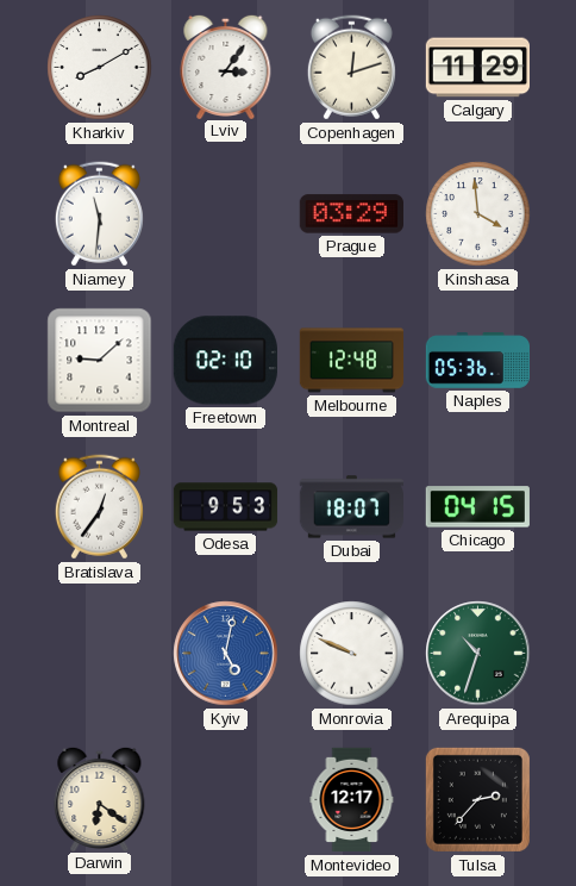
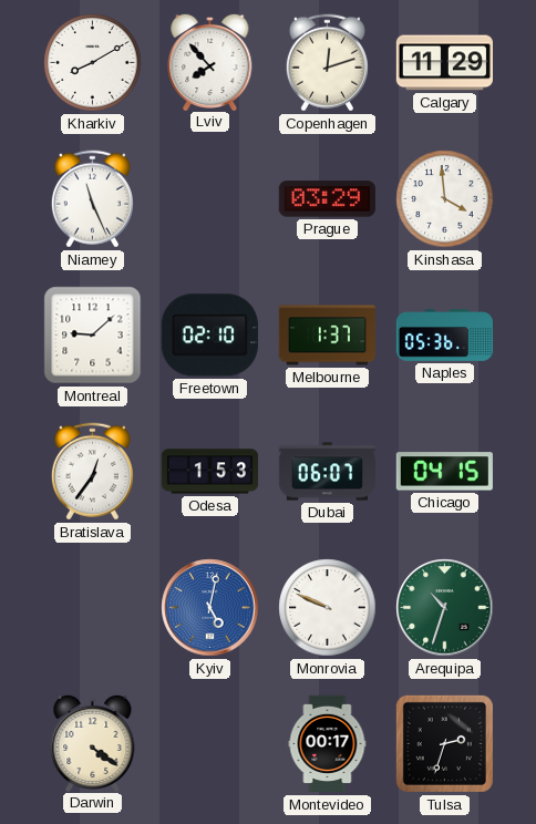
Lviv: 3:06 -> 7:53 (210, 61)
Niamey: 11:31 -> 11:26 (92, 199)
Melbourne: 12:48 -> 1:37 (327, 336)
Odesa: 9:53 -> 1:53 (210, 472)
Dubai: 18:07 -> 06:07 (327, 472)
Darwin: 6:21 -> 4:21 (93, 742)
Montevideo: 12:17 -> 00:17 (328, 744)
Tulsa: 2:37 -> 2:33 (444, 743)
